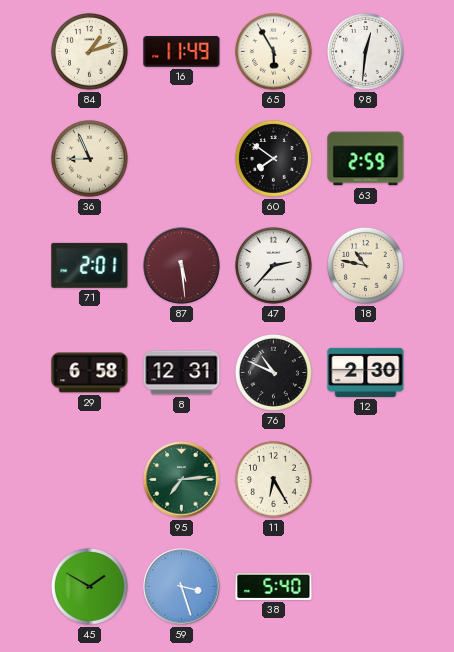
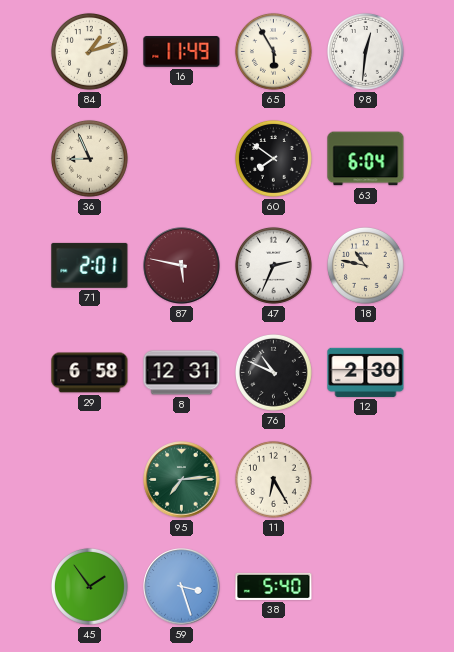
63: 2:59 -> 6:04 (366, 159)
87: 5:29 -> 5:47 (182, 266)
47: 2:37 -> 2:34 (273, 265)
45: 1:50 -> 1:54 (89, 586)
